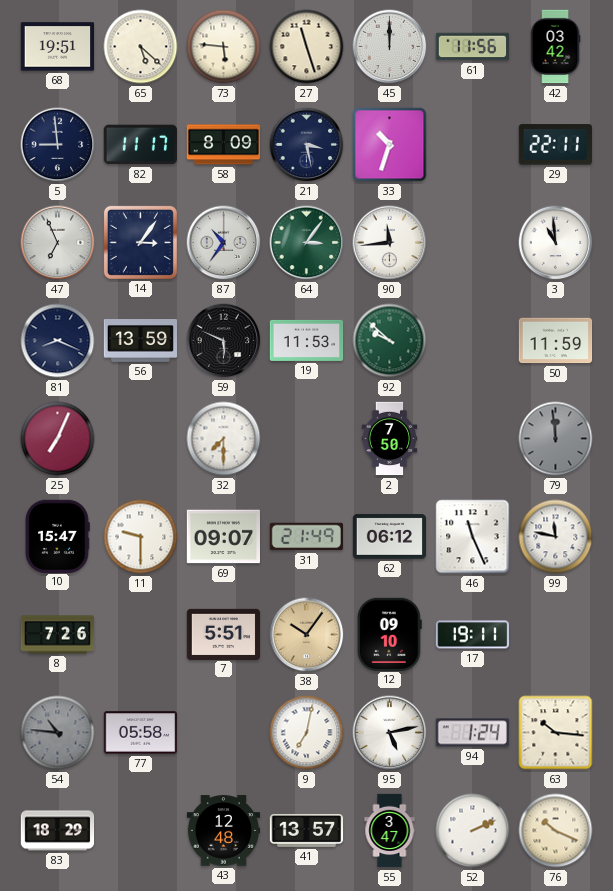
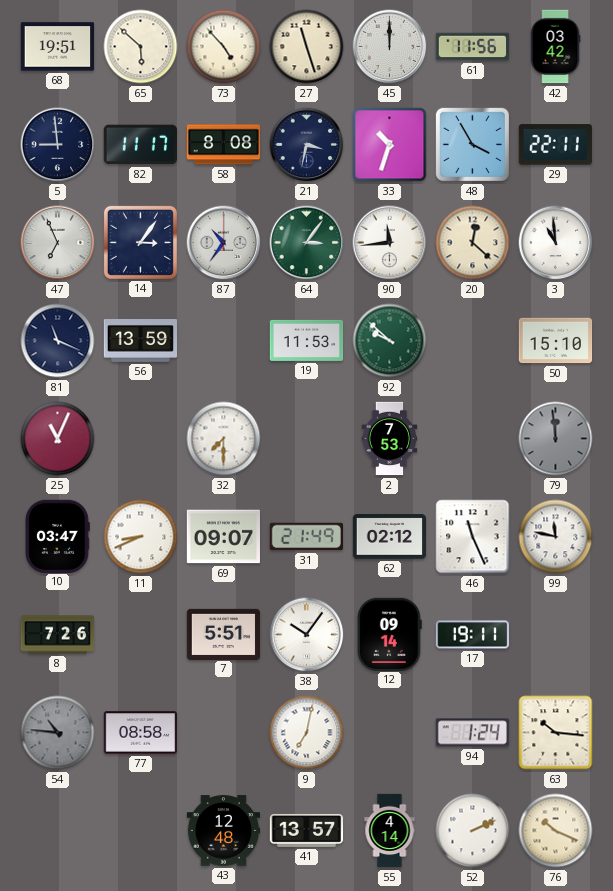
65: 5:22 -> 5:52 (141, 47)
73: 5:46 -> 4:53 (224, 47)
58: 8:09 -> 8:08 (224, 145)
21: 3:28 -> 3:32 (307, 145)
48: none -> 3:55 (472, 144)
20: none -> 12:22 (473, 243)
81: 8:19 -> 11:19 (58, 341)
59: 5:49 -> none (224, 341)
50: 11:59 -> 15:10 (556, 341)
25: 7:04 -> 11:04 (58, 439)
2: 7:50 -> 7:53 (390, 439)
10: 15:47 -> 03:47 (58, 536)
11: 9:30 -> 8:41 (141, 537)
62: 06:12 -> 02:12 (390, 537)
38 dial: champagne -> white (307, 635)
12: 09:10 -> 09:14 (389, 634)
77: 05:58 -> 08:58 (141, 733)
95: 5:13 -> none (390, 733)
83: 18:29 -> none (58, 831)
55: 3:47 -> 4:14 (390, 831)
